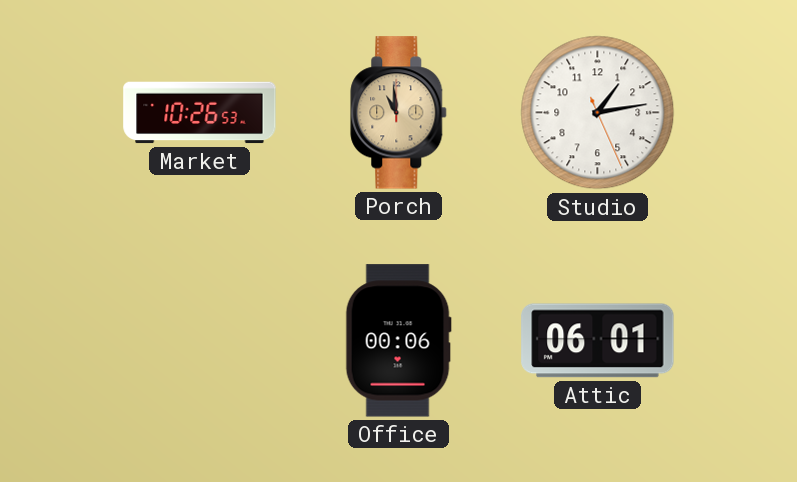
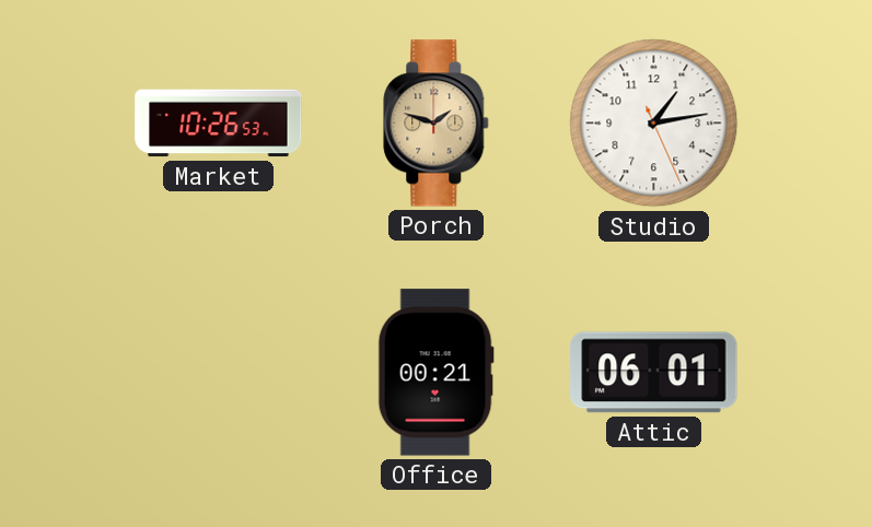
Porch: 10:59 -> 1:48 (437, 124)
Office: 00:06 -> 00:21 (435, 373)
